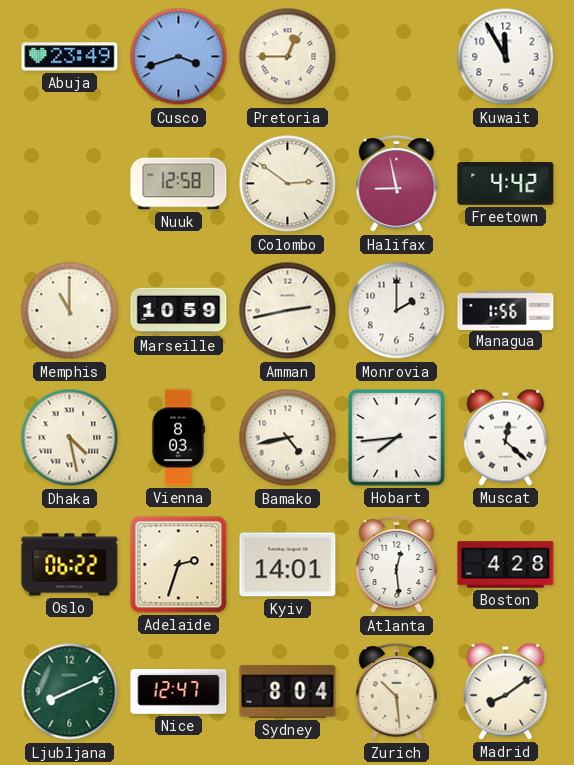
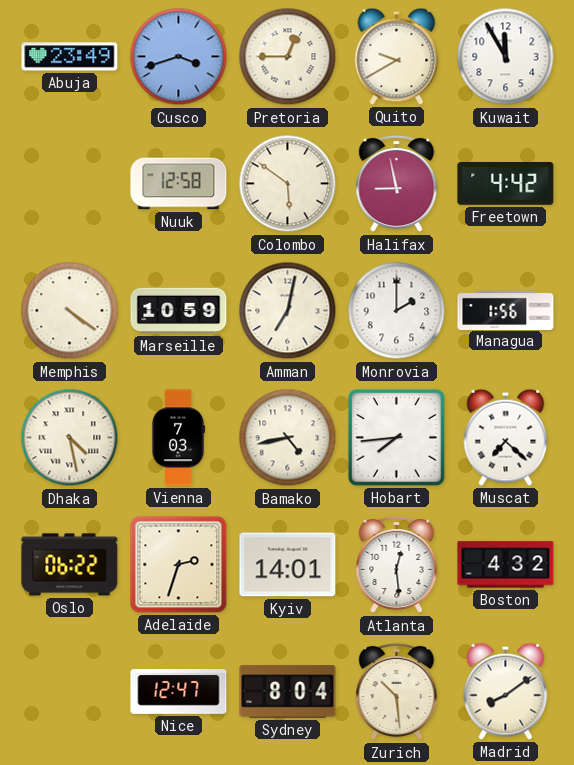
Quito: none -> 9:40 (397, 56)
Colombo: 2:51 -> 5:51 (288, 184)
Memphis: 11:00 -> 4:21 (70, 311)
Amman: 2:43 -> 7:02 (288, 311)
Vienna: 8:03 -> 7:03 (177, 438)
Muscat: 12:22 -> 7:22 (506, 437)
Boston: 4:28 -> 4:32 (506, 565)
Ljubljana: 8:11 -> none (70, 692)
